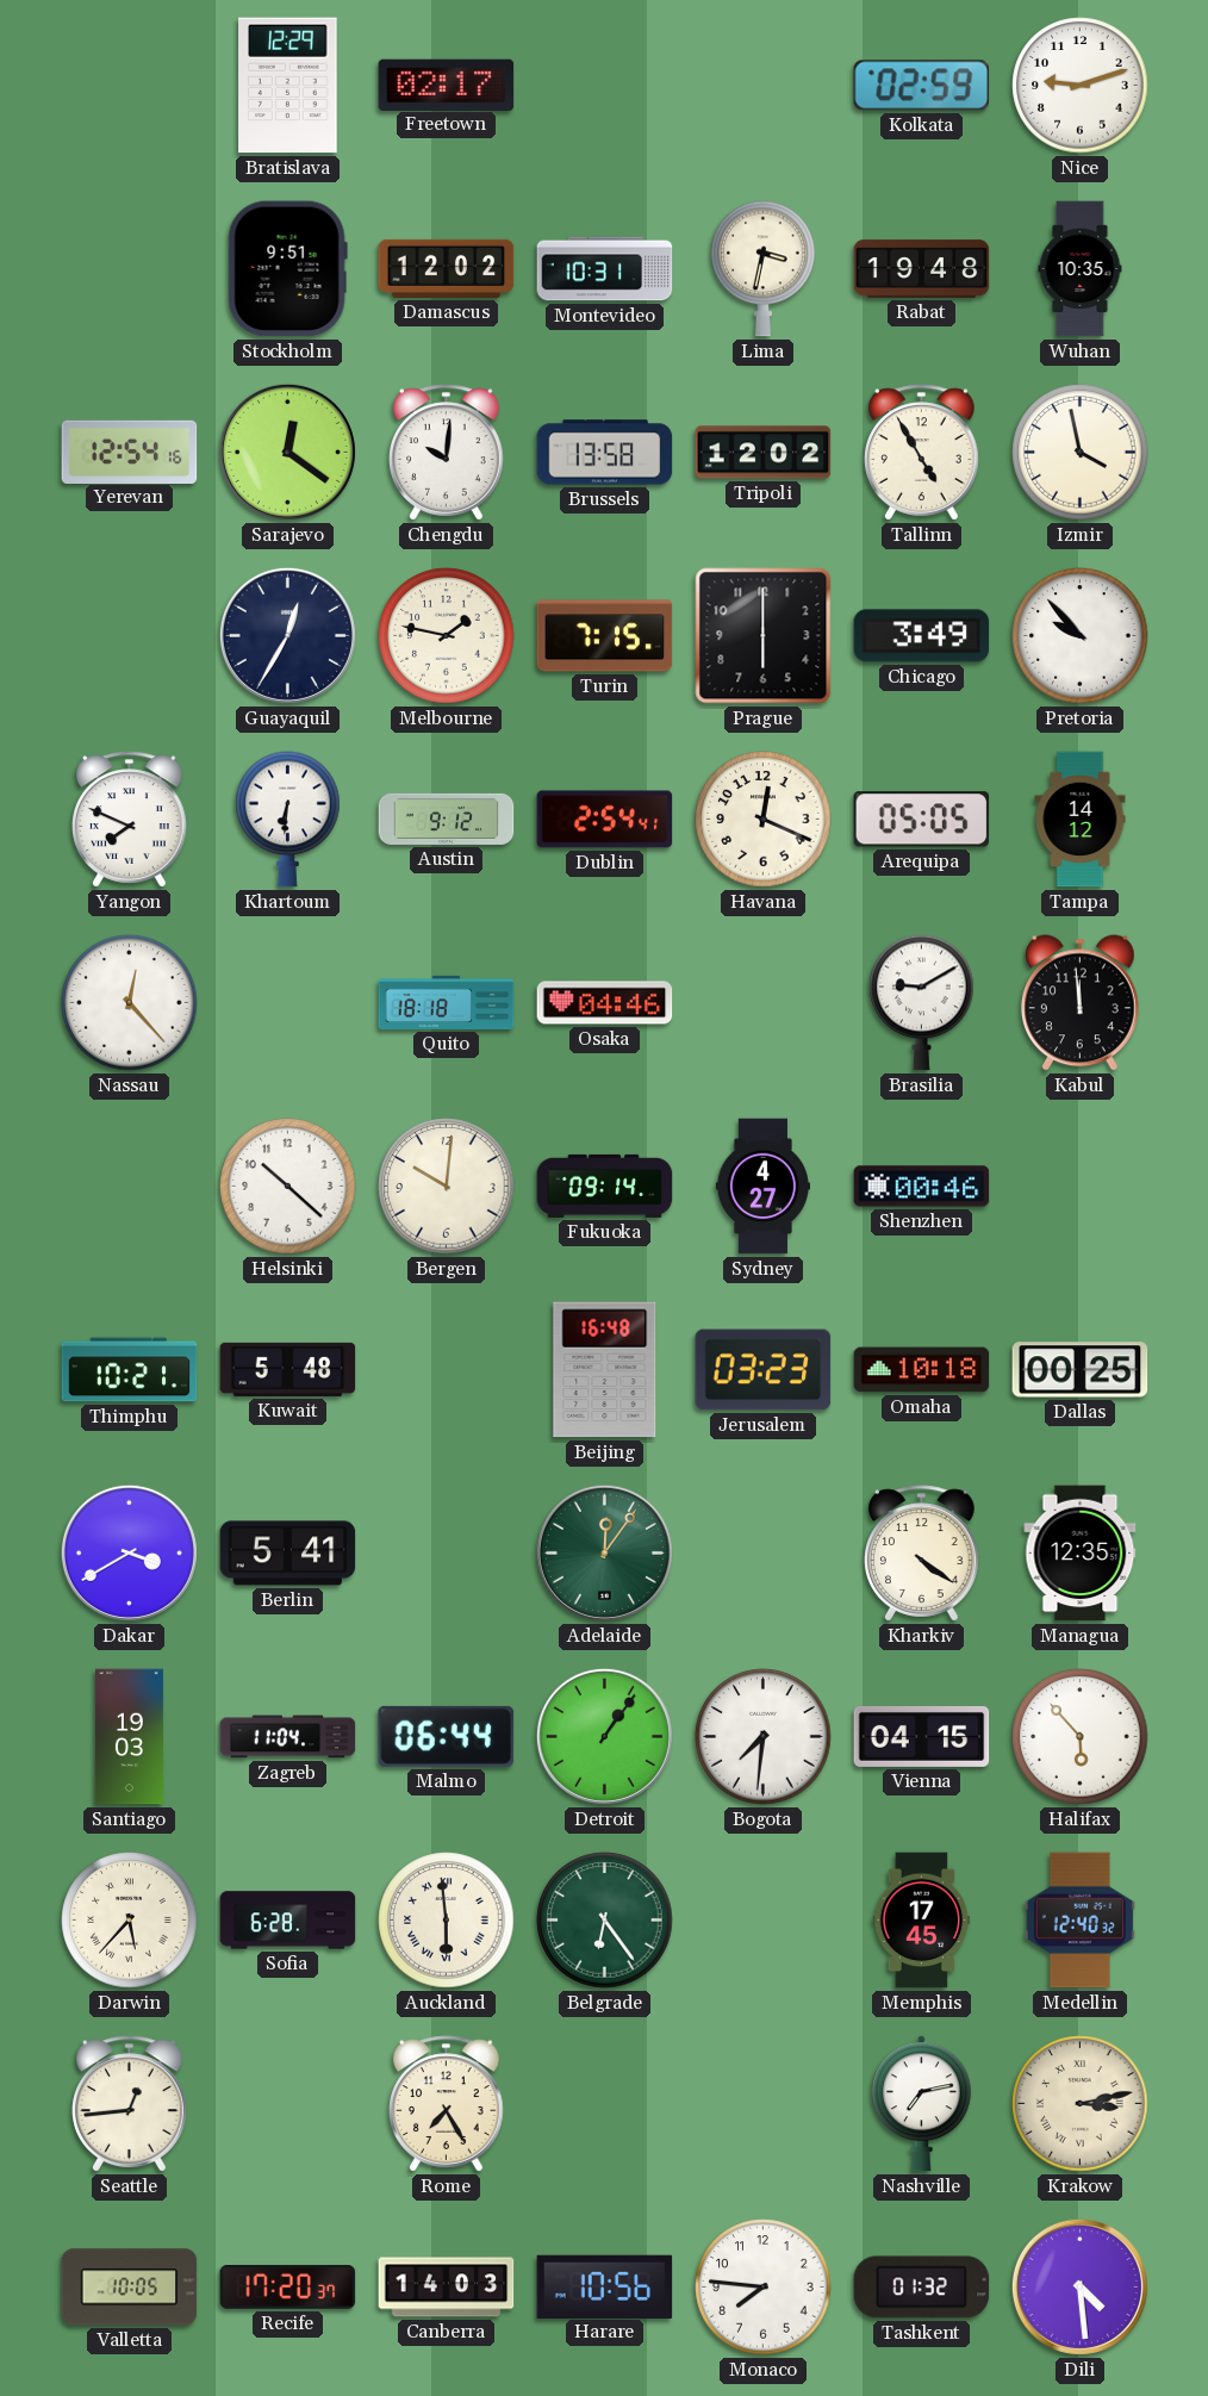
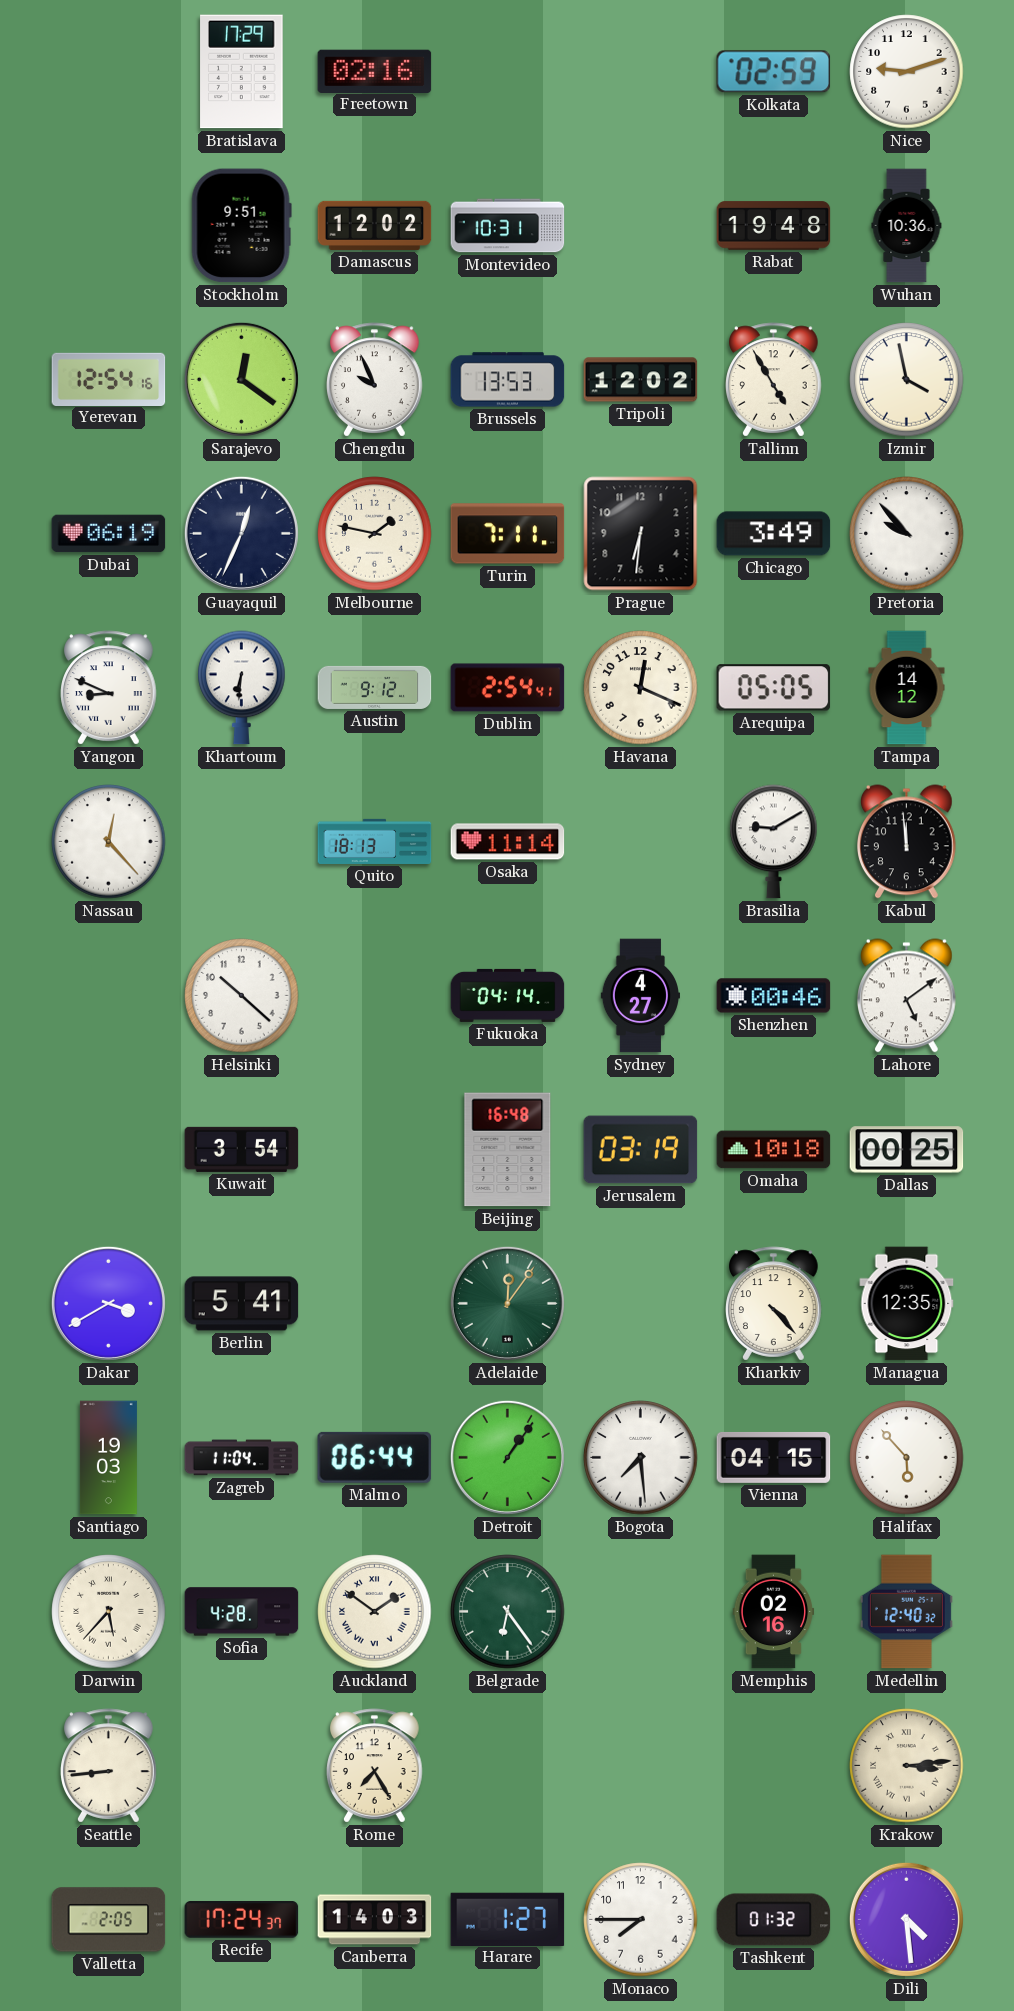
Bratislava: 12:29 -> 17:29 (242, 72)
Freetown: 02:17 -> 02:16 (375, 71)
Lima: 3:32 -> none (764, 269)
Wuhan: 10:35 -> 10:36 (907, 226)
Chengdu: 10:01 -> 9:56 (375, 380)
Brussels: 13:58 -> 13:53 (508, 380)
Dubai: none -> 06:19 (109, 534)
Guayaquil: 12:35 -> 12:34 (241, 533)
Turin: 7:15 -> 7:11 (508, 534)
Prague: 6:00 -> 6:31 (641, 534)
Yangon: 7:49 -> 8:49 (109, 688)
Quito: 18:18 -> 18:13 (375, 841)
Osaka: 04:46 -> 11:14 (508, 842)
Bergen: 10:01 -> none (447, 1187)
Fukuoka: 09:14 -> 04:14 (508, 995)
Lahore: none -> 5:09 (907, 996)
Thimphu: 10:21 -> none (130, 1370)
Kuwait: 5:48 -> 3:54 (242, 1149)
Jerusalem: 03:23 -> 03:19 (641, 1150)
Kharkiv: 4:21 -> 4:23 (774, 1304)
Bogota: 7:31 -> 7:29 (641, 1458)
Sofia: 6:28 -> 4:28 (242, 1612)
Auckland: 5:59 -> 1:51 (375, 1612)
Memphis: 17:45 -> 02:16 (774, 1612)
Seattle: 12:44 -> 8:44 (109, 1766)
Nashville: 7:13 -> none (921, 2104)
Krakow: 3:13 -> 3:14 (907, 1766)
Valletta: 10:05 -> 2:05 (109, 1920)
Recife: 17:20 -> 17:24 (242, 1920)
Harare: 10:56 -> 1:27 (508, 1919)
Monaco: 7:46 -> 7:45 (641, 1920)
